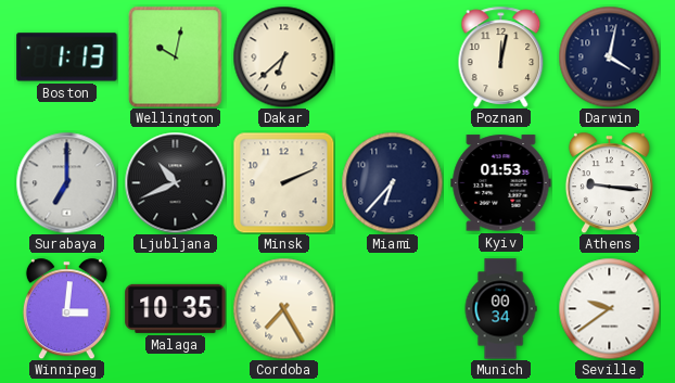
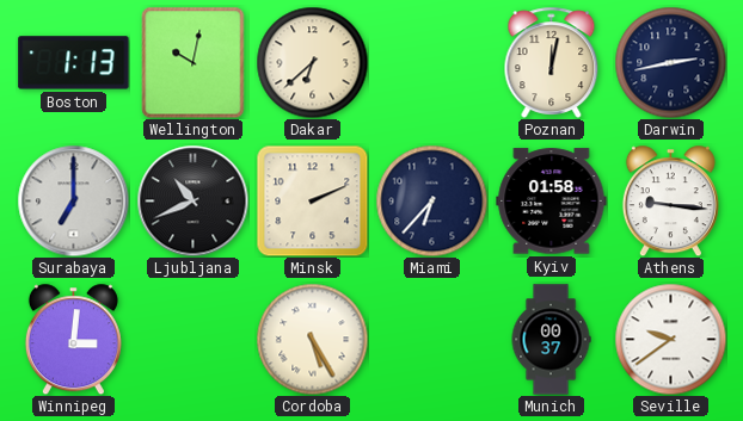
Darwin: 4:02 -> 2:43 (670, 62)
Kyiv: 01:53 -> 01:58 (552, 202)
Malaga: 10:35 -> none (176, 308)
Cordoba: 7:25 -> 5:25 (312, 339)
Munich: 00:34 -> 00:37 (551, 340)
